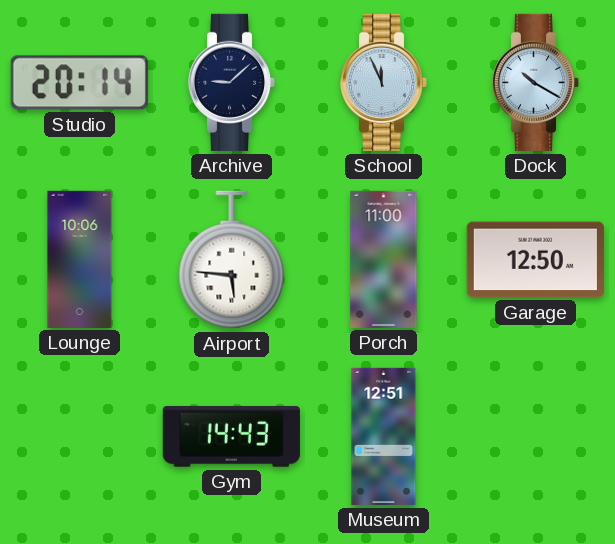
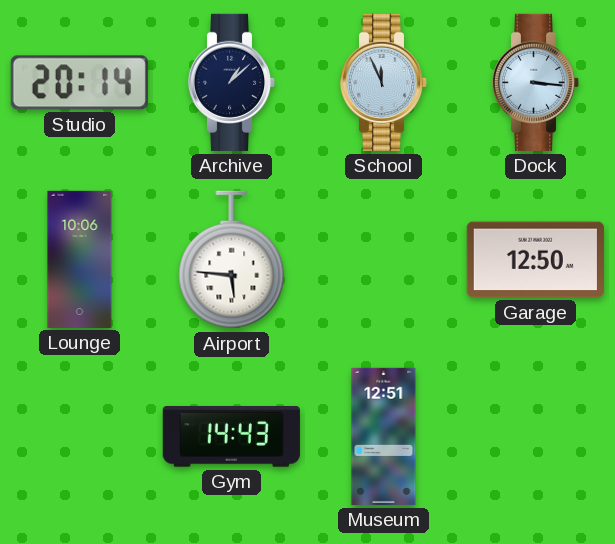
Archive: 9:08 -> 1:08 (232, 82)
Dock: 10:20 -> 3:16 (536, 82)
Porch: 11:00 -> none (384, 259)
